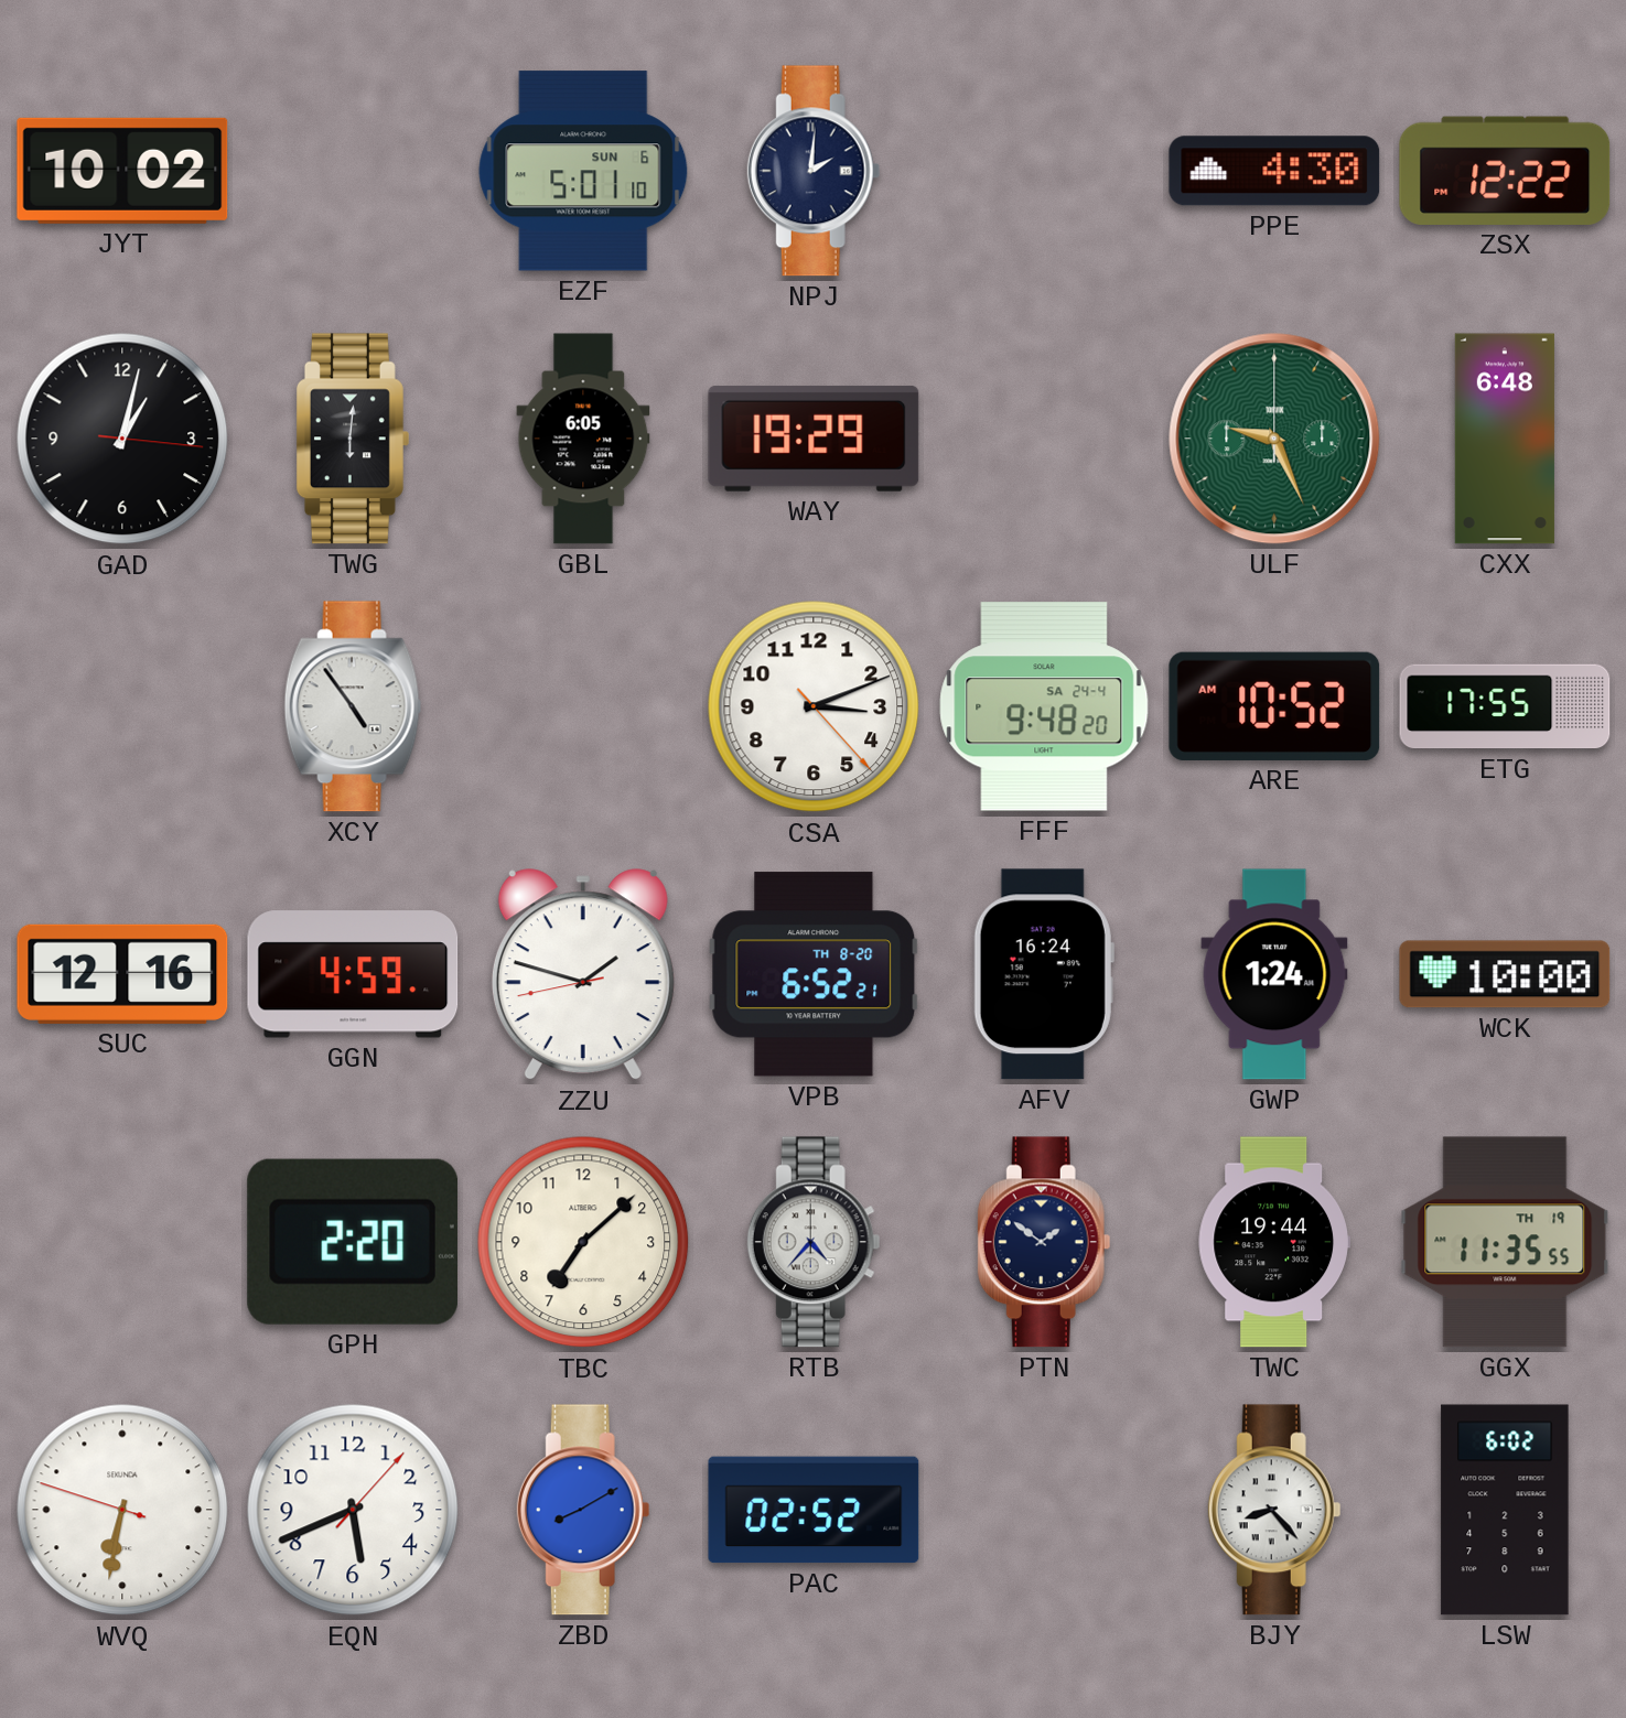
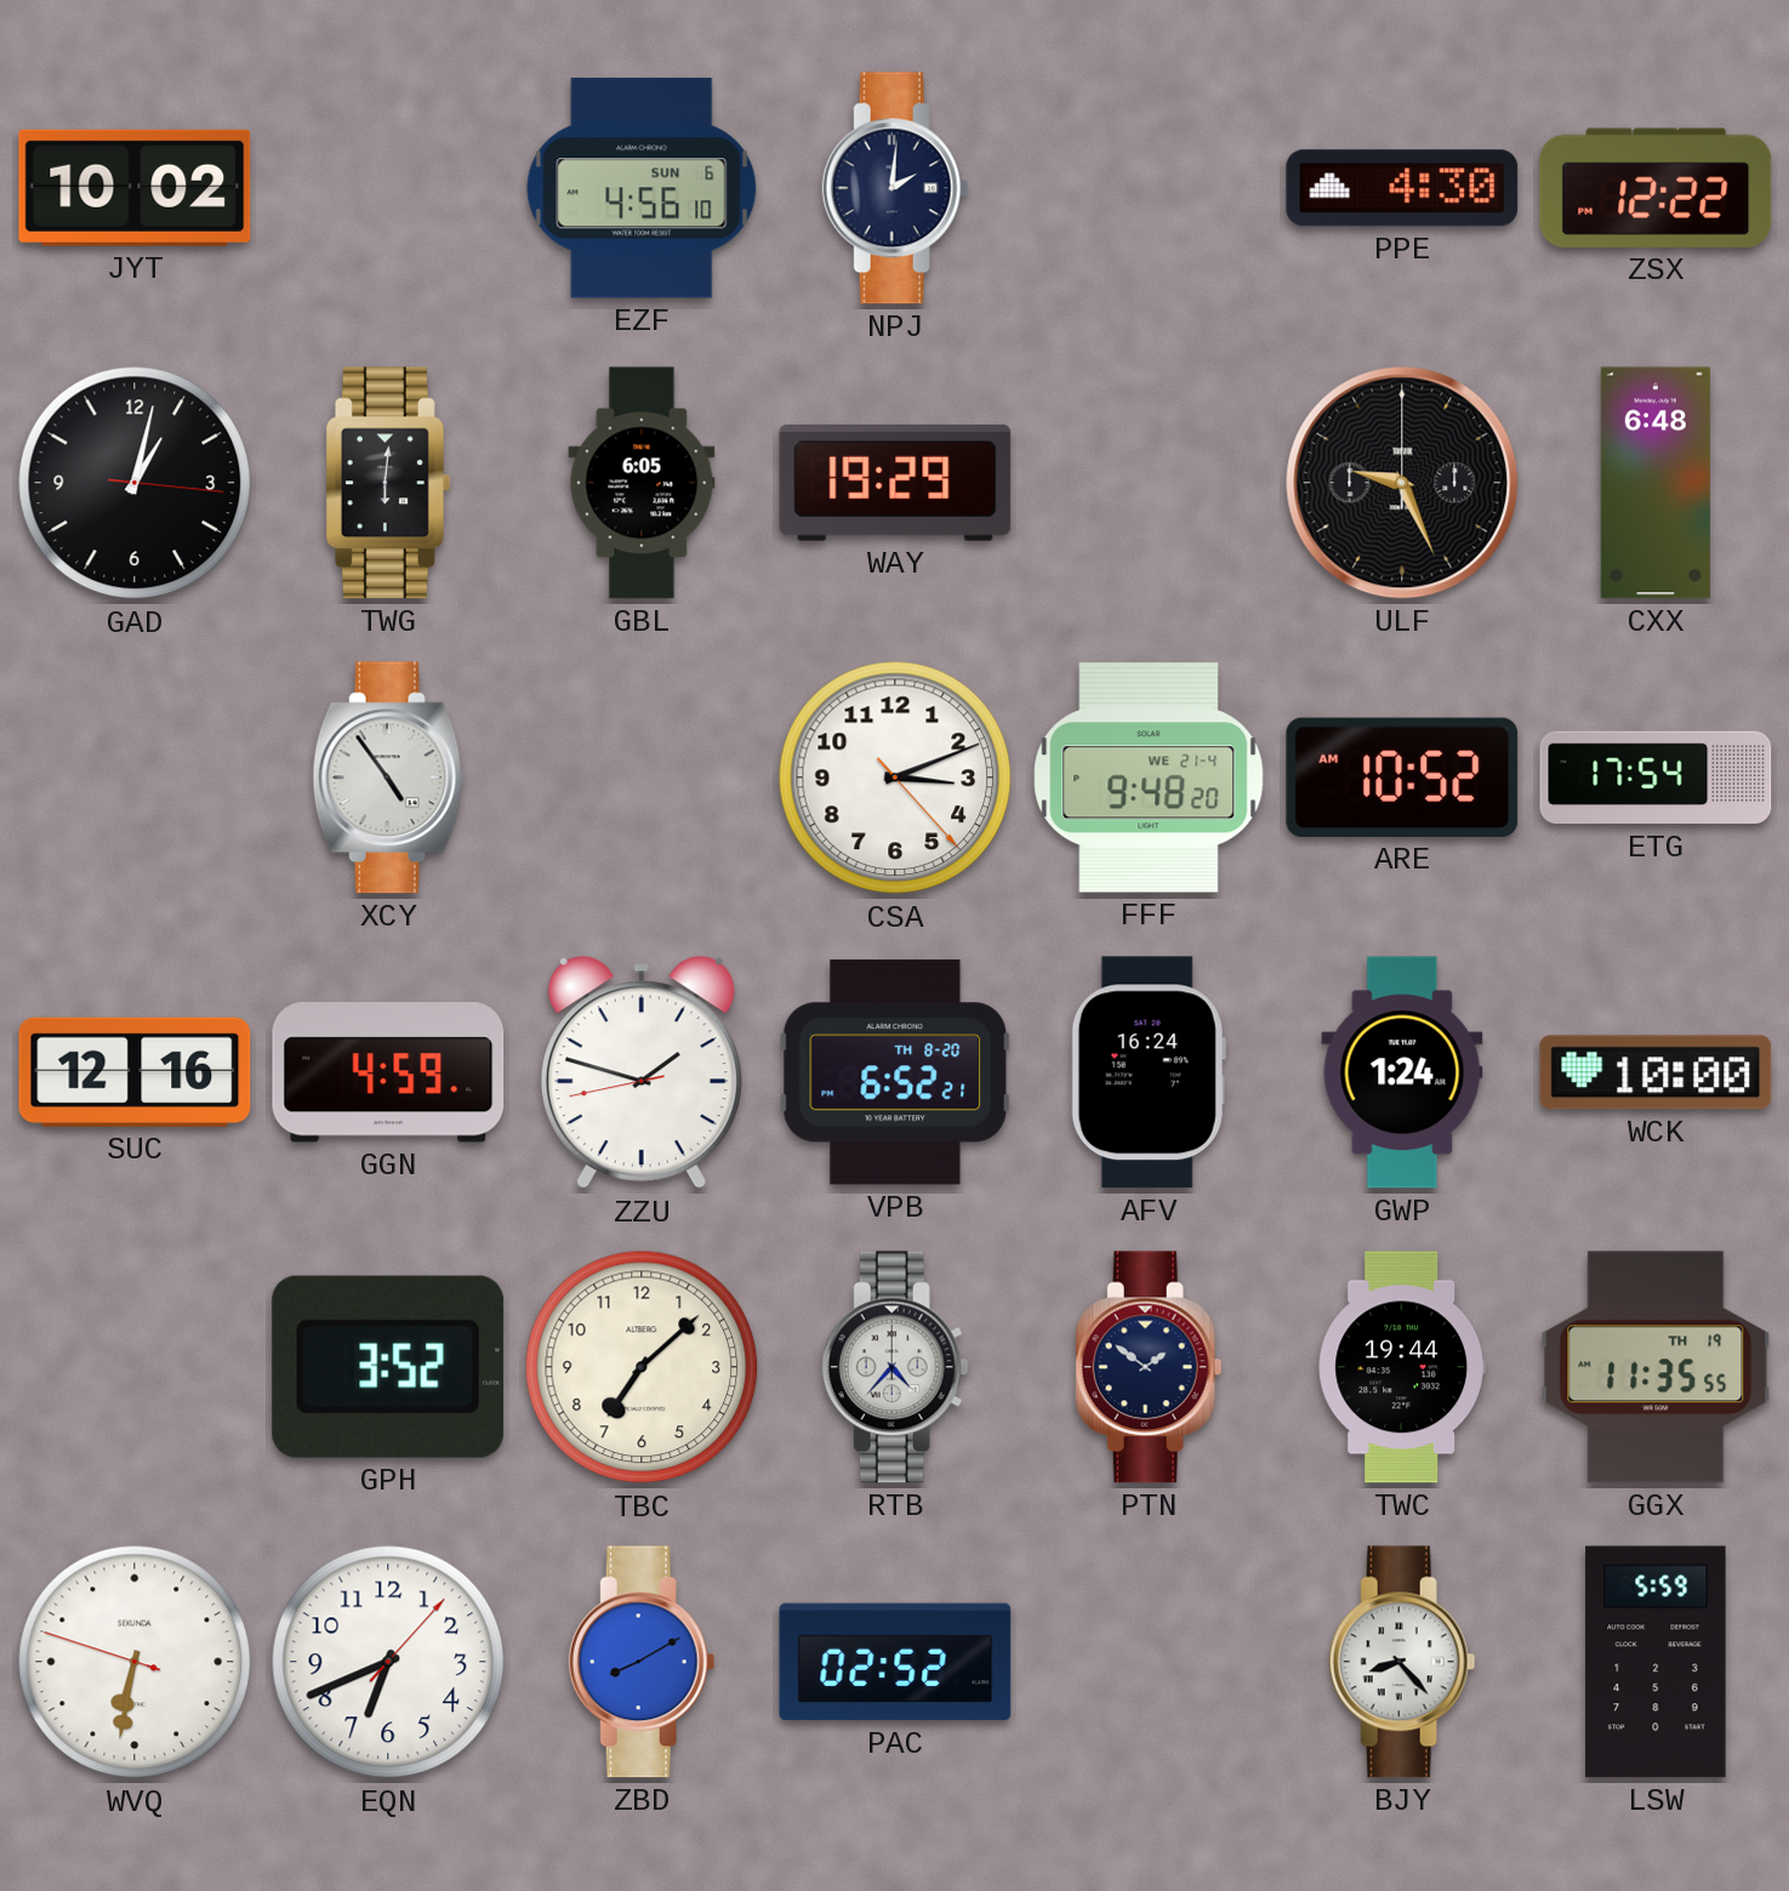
EZF: 5:01 -> 4:56 (642, 188)
ULF dial: green -> black (1402, 483)
FFF date: SA 24-4 -> WE 21-4 (1149, 778)
ETG: 17:55 -> 17:54 (1656, 778)
GPH: 2:20 -> 3:52 (388, 1367)
EQN: 5:41 -> 6:41 (388, 1662)
LSW: 6:02 -> 5:59 (1656, 1662)
